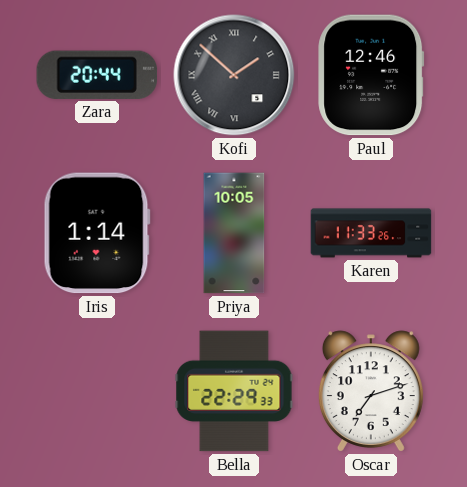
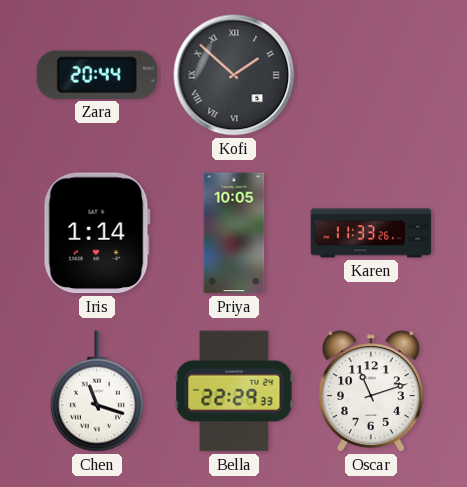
Paul: 12:46 -> none (371, 75)
Chen: none -> 11:18 (97, 391)
Oscar: 7:12 -> 11:12 (371, 391)
